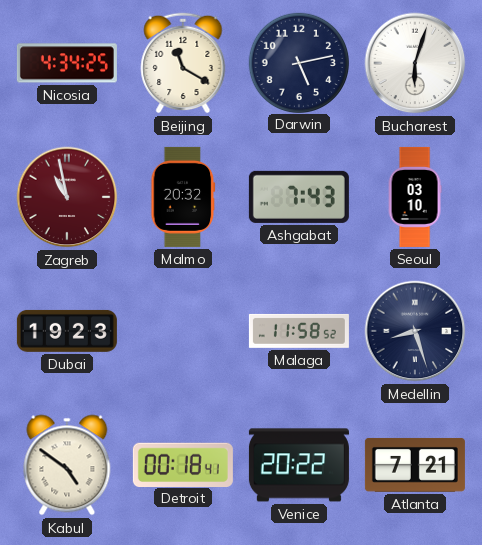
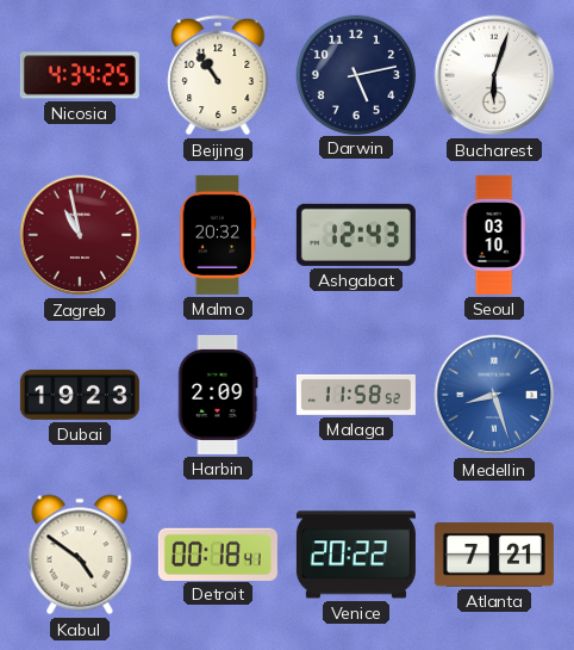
Beijing: 11:20 -> 10:54 (218, 75)
Ashgabat: 7:43 -> 12:43 (356, 235)
Harbin: none -> 2:09 (218, 395)
Medellin dial: navy -> blue (494, 395)
